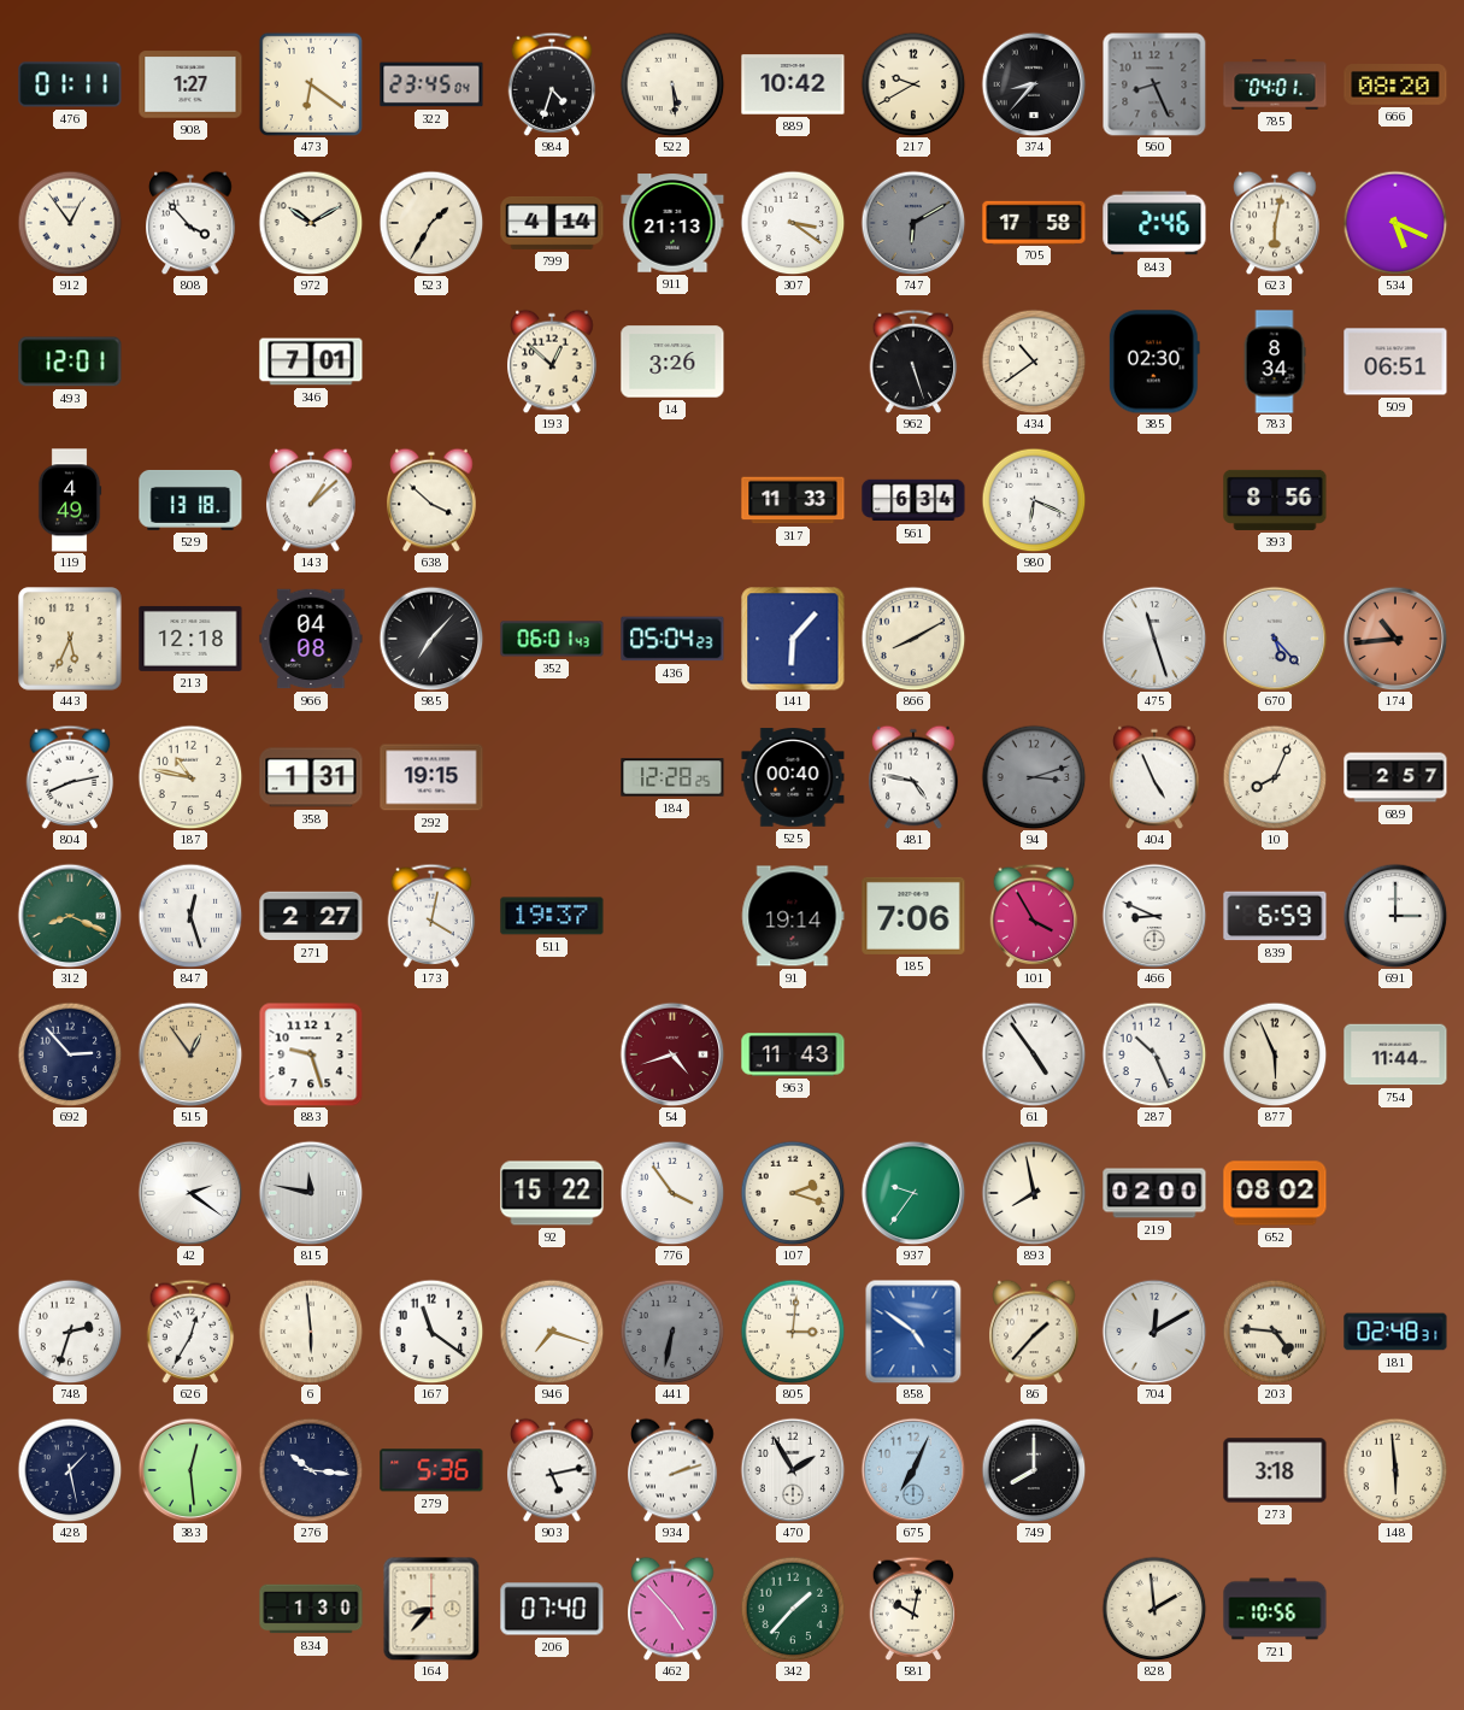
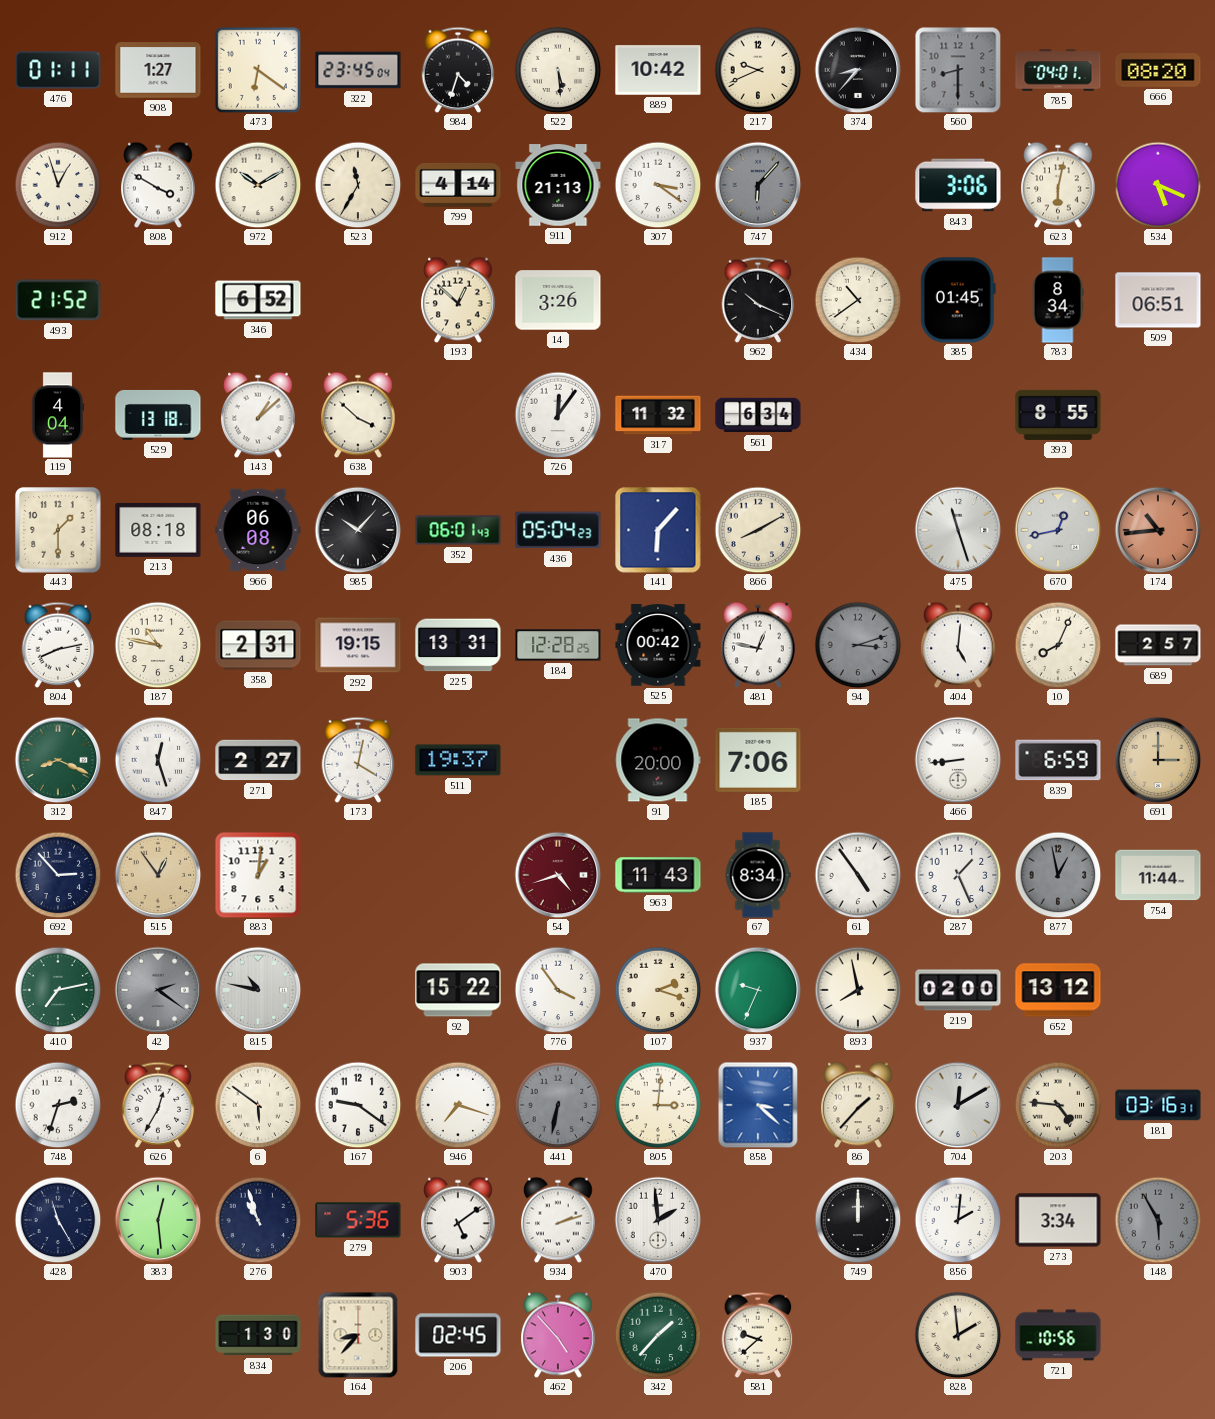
217: 9:40 -> 9:41 (758, 70)
560: 8:26 -> 8:30 (958, 70)
912: 12:54 -> 12:57 (58, 185)
808: 3:53 -> 3:50 (158, 185)
523: 1:35 -> 11:35 (358, 185)
747: 6:10 -> 6:07 (758, 185)
705: 17:58 -> none (1034, 222)
843: 2:46 -> 3:06 (958, 185)
493: 12:01 -> 21:52 (58, 300)
346: 7:01 -> 6:52 (258, 300)
962: 5:27 -> 10:19 (758, 300)
385: 02:30 -> 01:45 (958, 300)
119: 4:49 -> 4:04 (58, 415)
726: none -> 12:06 (558, 415)
317: 11:33 -> 11:32 (658, 415)
980: 6:19 -> none (1034, 500)
393: 8:56 -> 8:55 (1058, 415)
443: 5:34 -> 1:30 (58, 530)
213: 12:18 -> 08:18 (158, 530)
966: 04:08 -> 06:08 (258, 530)
985: 7:07 -> 10:07 (358, 530)
670: 5:23 -> 12:43 (1058, 530)
358: 1:31 -> 2:31 (258, 645)
225: none -> 13:31 (458, 645)
525: 00:40 -> 00:42 (658, 645)
481: 4:47 -> 12:47 (758, 645)
404: 4:56 -> 5:01 (958, 645)
91: 19:14 -> 20:00 (658, 760)
101: 3:55 -> none (1034, 916)
466: 8:49 -> 8:44 (958, 760)
691 dial: white -> champagne (1158, 760)
883: 9:27 -> 1:01 (258, 875)
67: none -> 8:34 (758, 875)
287: 10:26 -> 1:26 (958, 875)
877: 5:56 -> 12:58 (1058, 875)
877 dial: cream -> grey (1058, 875)
410: none -> 7:13 (58, 990)
42 dial: white -> grey (158, 990)
815: 11:47 -> 10:47 (258, 990)
937: 9:36 -> 9:34 (758, 990)
652: 08:02 -> 13:12 (1058, 990)
6: 5:59 -> 5:51 (258, 1105)
167: 11:21 -> 9:21 (358, 1105)
858: 4:51 -> 3:22 (758, 1105)
181: 02:48 -> 03:16 (1158, 1105)
428: 1:28 -> 11:25 (58, 1220)
276: 10:16 -> 10:57 (258, 1220)
903: 5:13 -> 5:09 (458, 1220)
470: 1:55 -> 1:59 (658, 1220)
675: 7:04 -> none (913, 1470)
749: 8:00 -> 12:00 (858, 1220)
856: none -> 2:01 (958, 1220)
273: 3:18 -> 3:34 (1058, 1220)
148: 5:59 -> 5:55 (1158, 1220)
148 dial: cream -> grey (1158, 1220)
206: 07:40 -> 02:45 (458, 1335)
581: 10:02 -> 9:38 (758, 1335)
